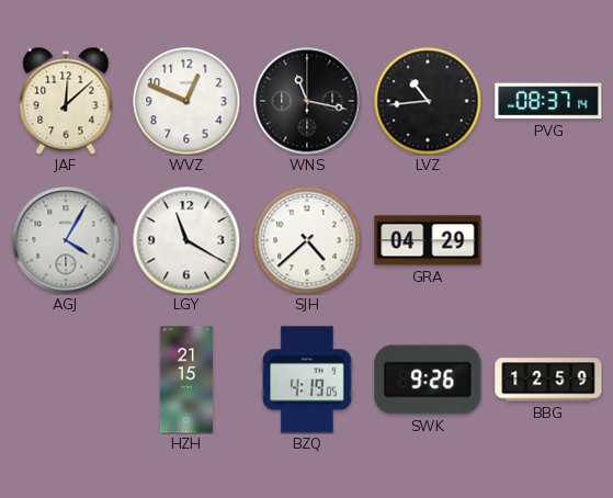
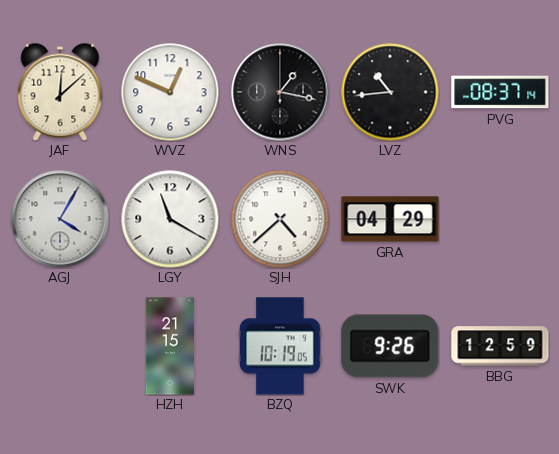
WNS: 11:17 -> 1:17 (280, 92)
BZQ: 4:19 -> 10:19 (281, 346)
